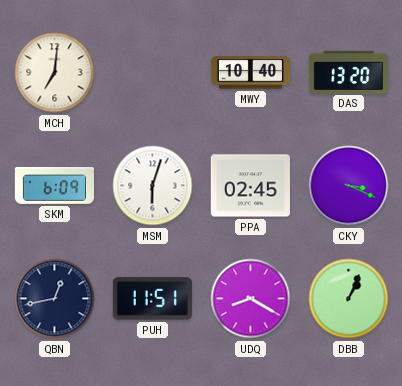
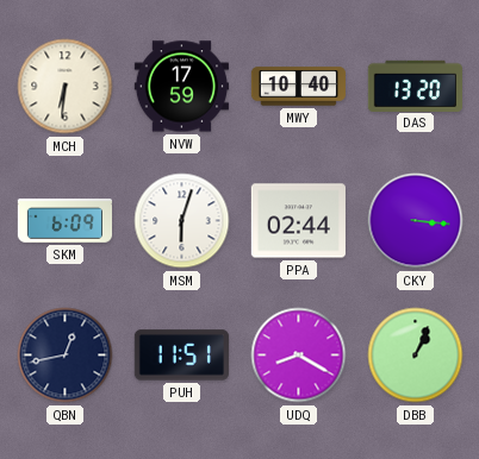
MCH: 7:01 -> 6:31 (66, 87)
NVW: none -> 17:59 (181, 87)
PPA: 02:45 -> 02:44 (298, 221)
CKY: 3:19 -> 3:16 (416, 221)
